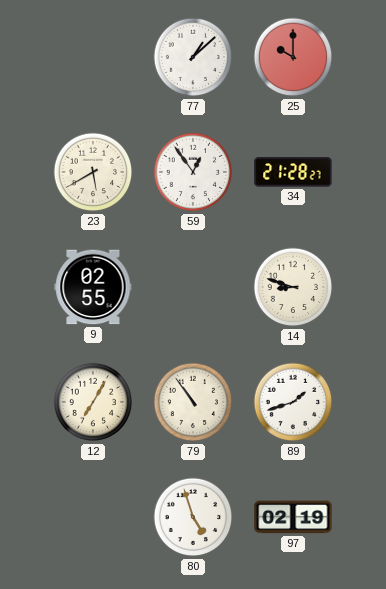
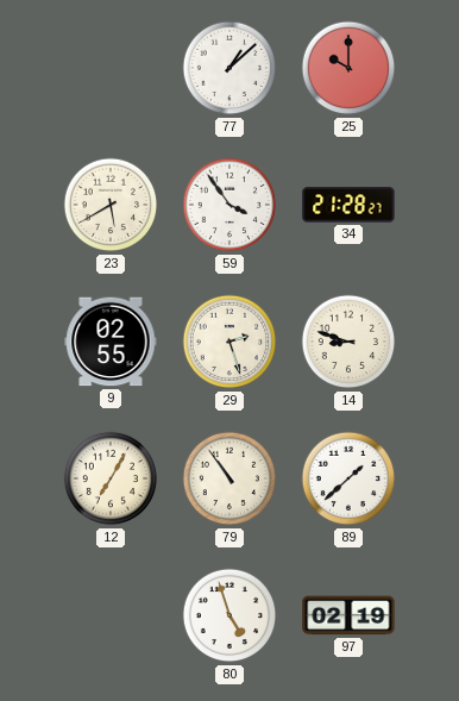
59: 12:54 -> 3:54 (229, 205)
29: none -> 2:27 (229, 342)
89: 1:42 -> 1:38 (348, 478)
